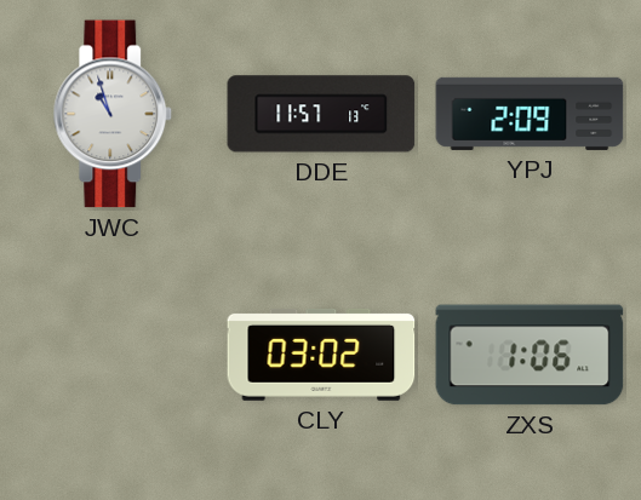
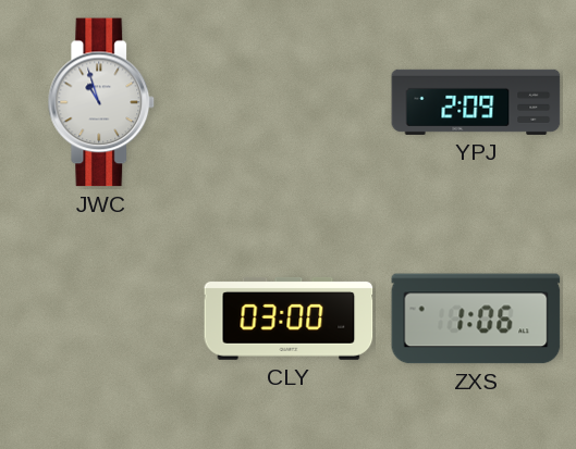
DDE: 11:57 -> none (321, 114)
CLY: 03:02 -> 03:00 (289, 319)
